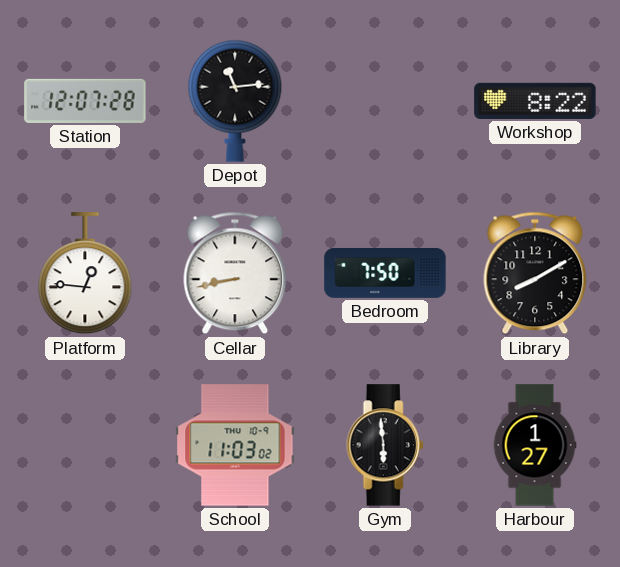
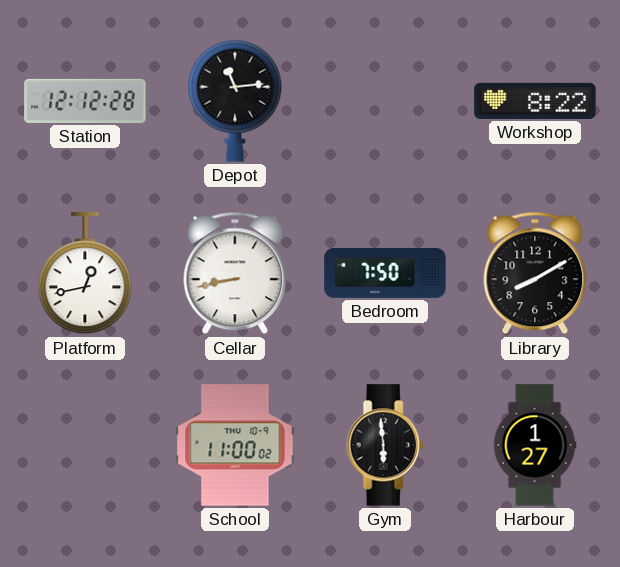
Station: 12:07 -> 12:12 (85, 101)
Platform: 12:46 -> 12:43 (85, 274)
School: 11:03 -> 11:00 (235, 445)
